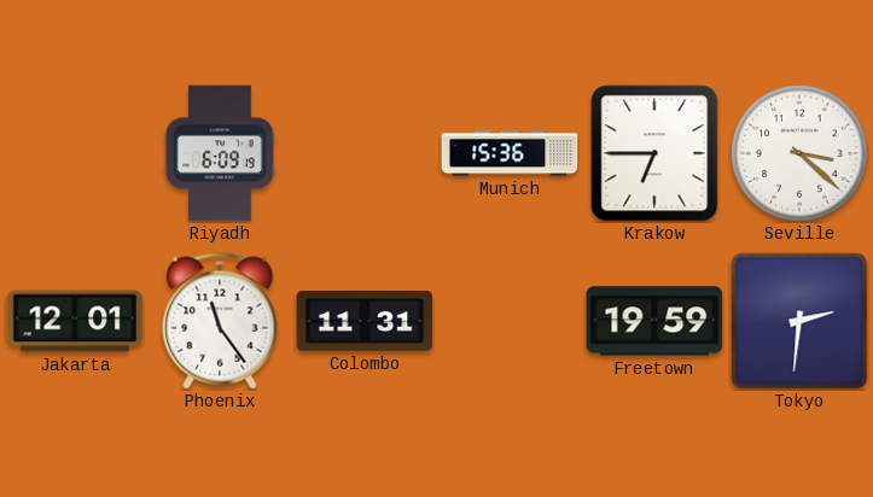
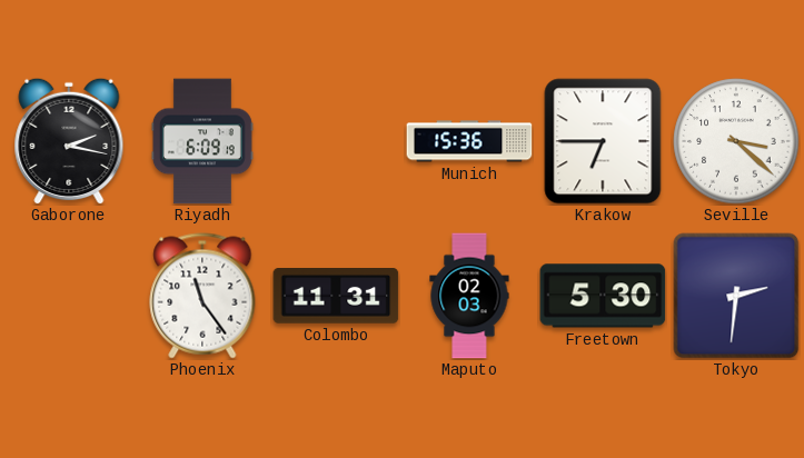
Gaborone: none -> 2:17 (69, 141)
Jakarta: 12:01 -> none (75, 321)
Maputo: none -> 02:03 (469, 296)
Freetown: 19:59 -> 5:30 (603, 296)
